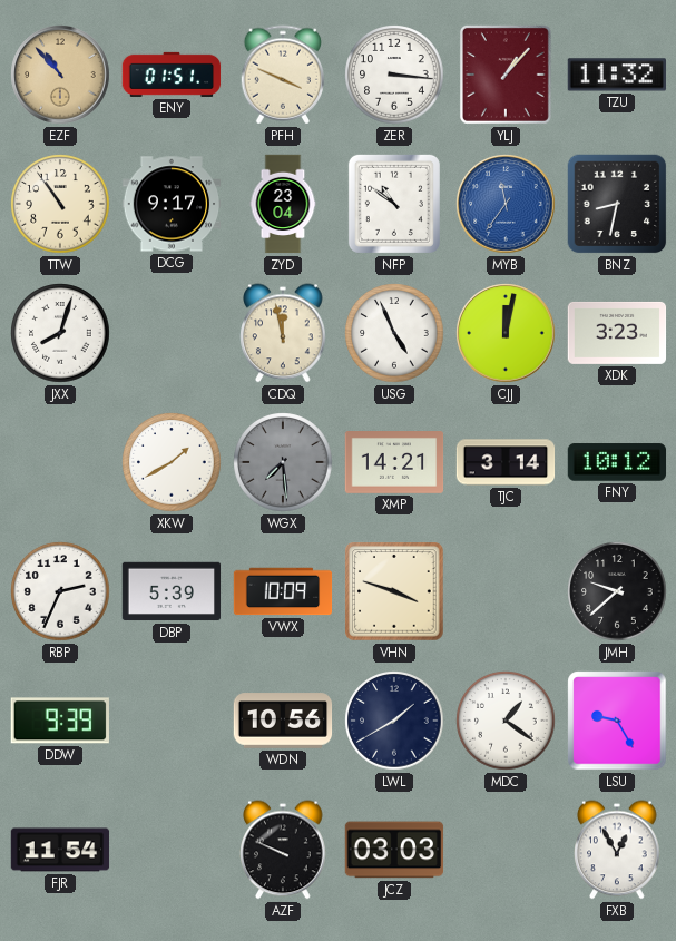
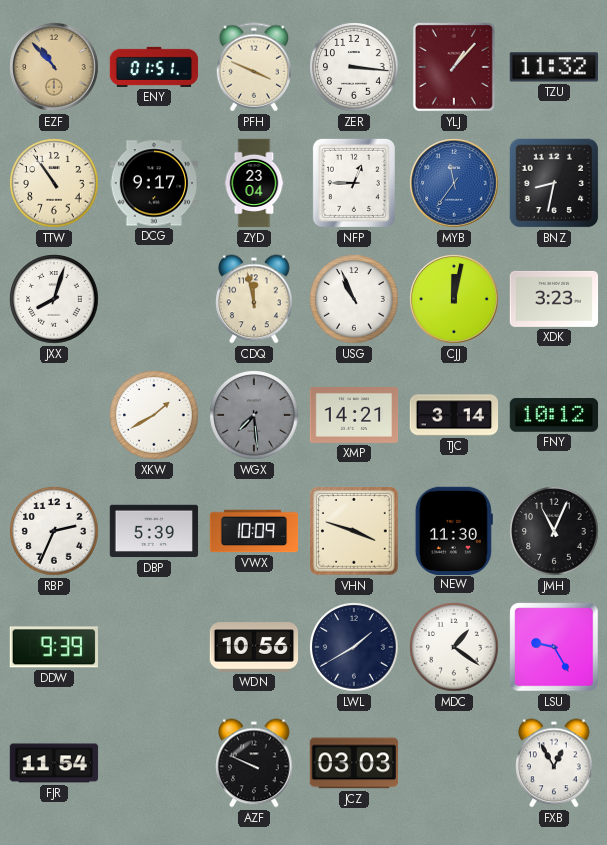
NFP: 10:51 -> 12:45 (354, 183)
USG: 4:56 -> 10:56 (354, 299)
NEW: none -> 11:30 (454, 530)
JMH: 9:38 -> 11:04 (554, 531)
